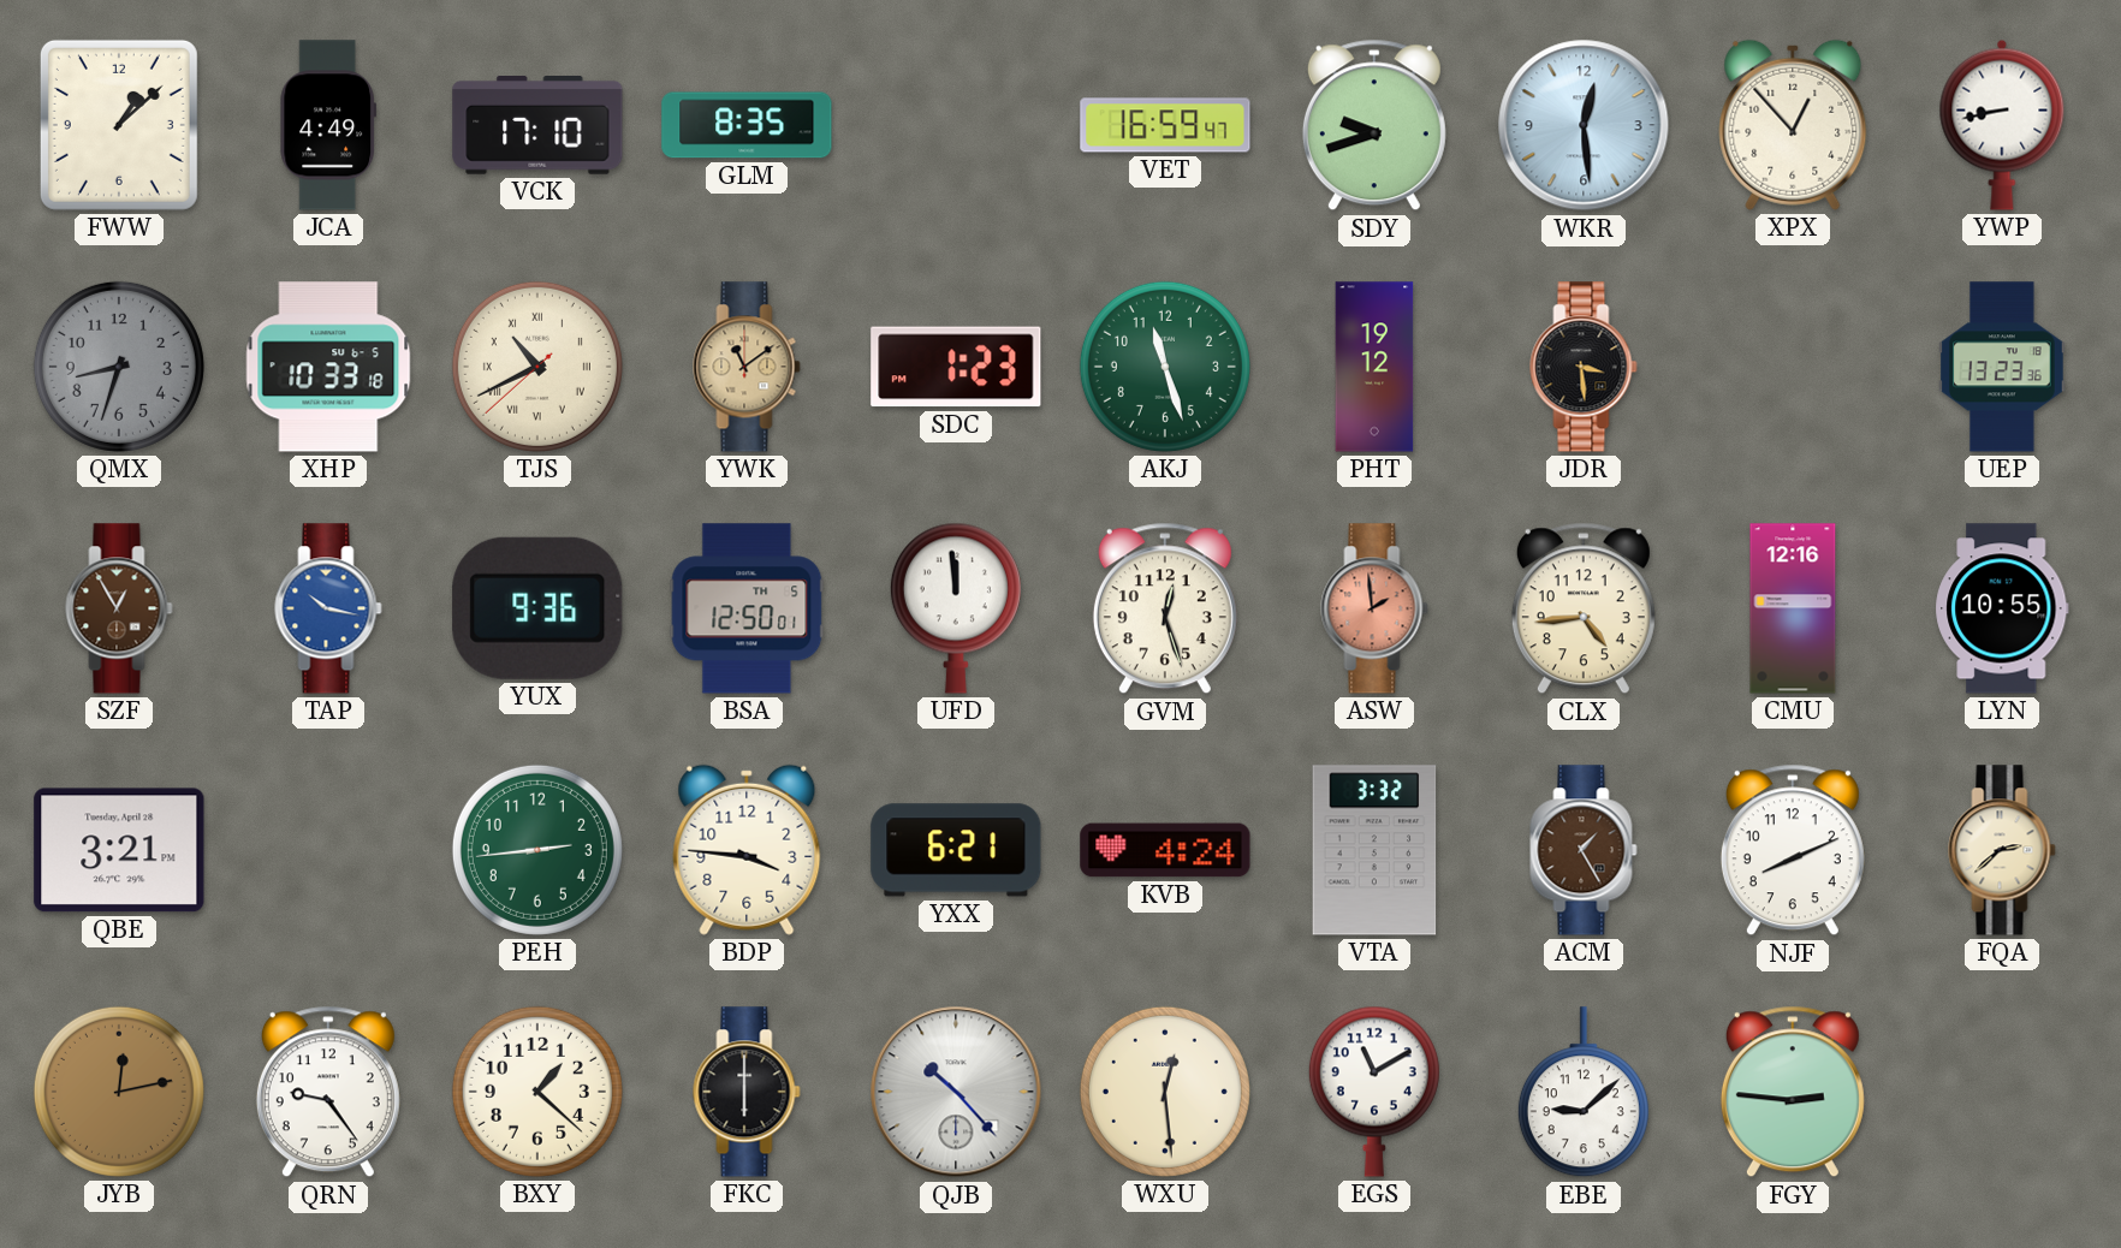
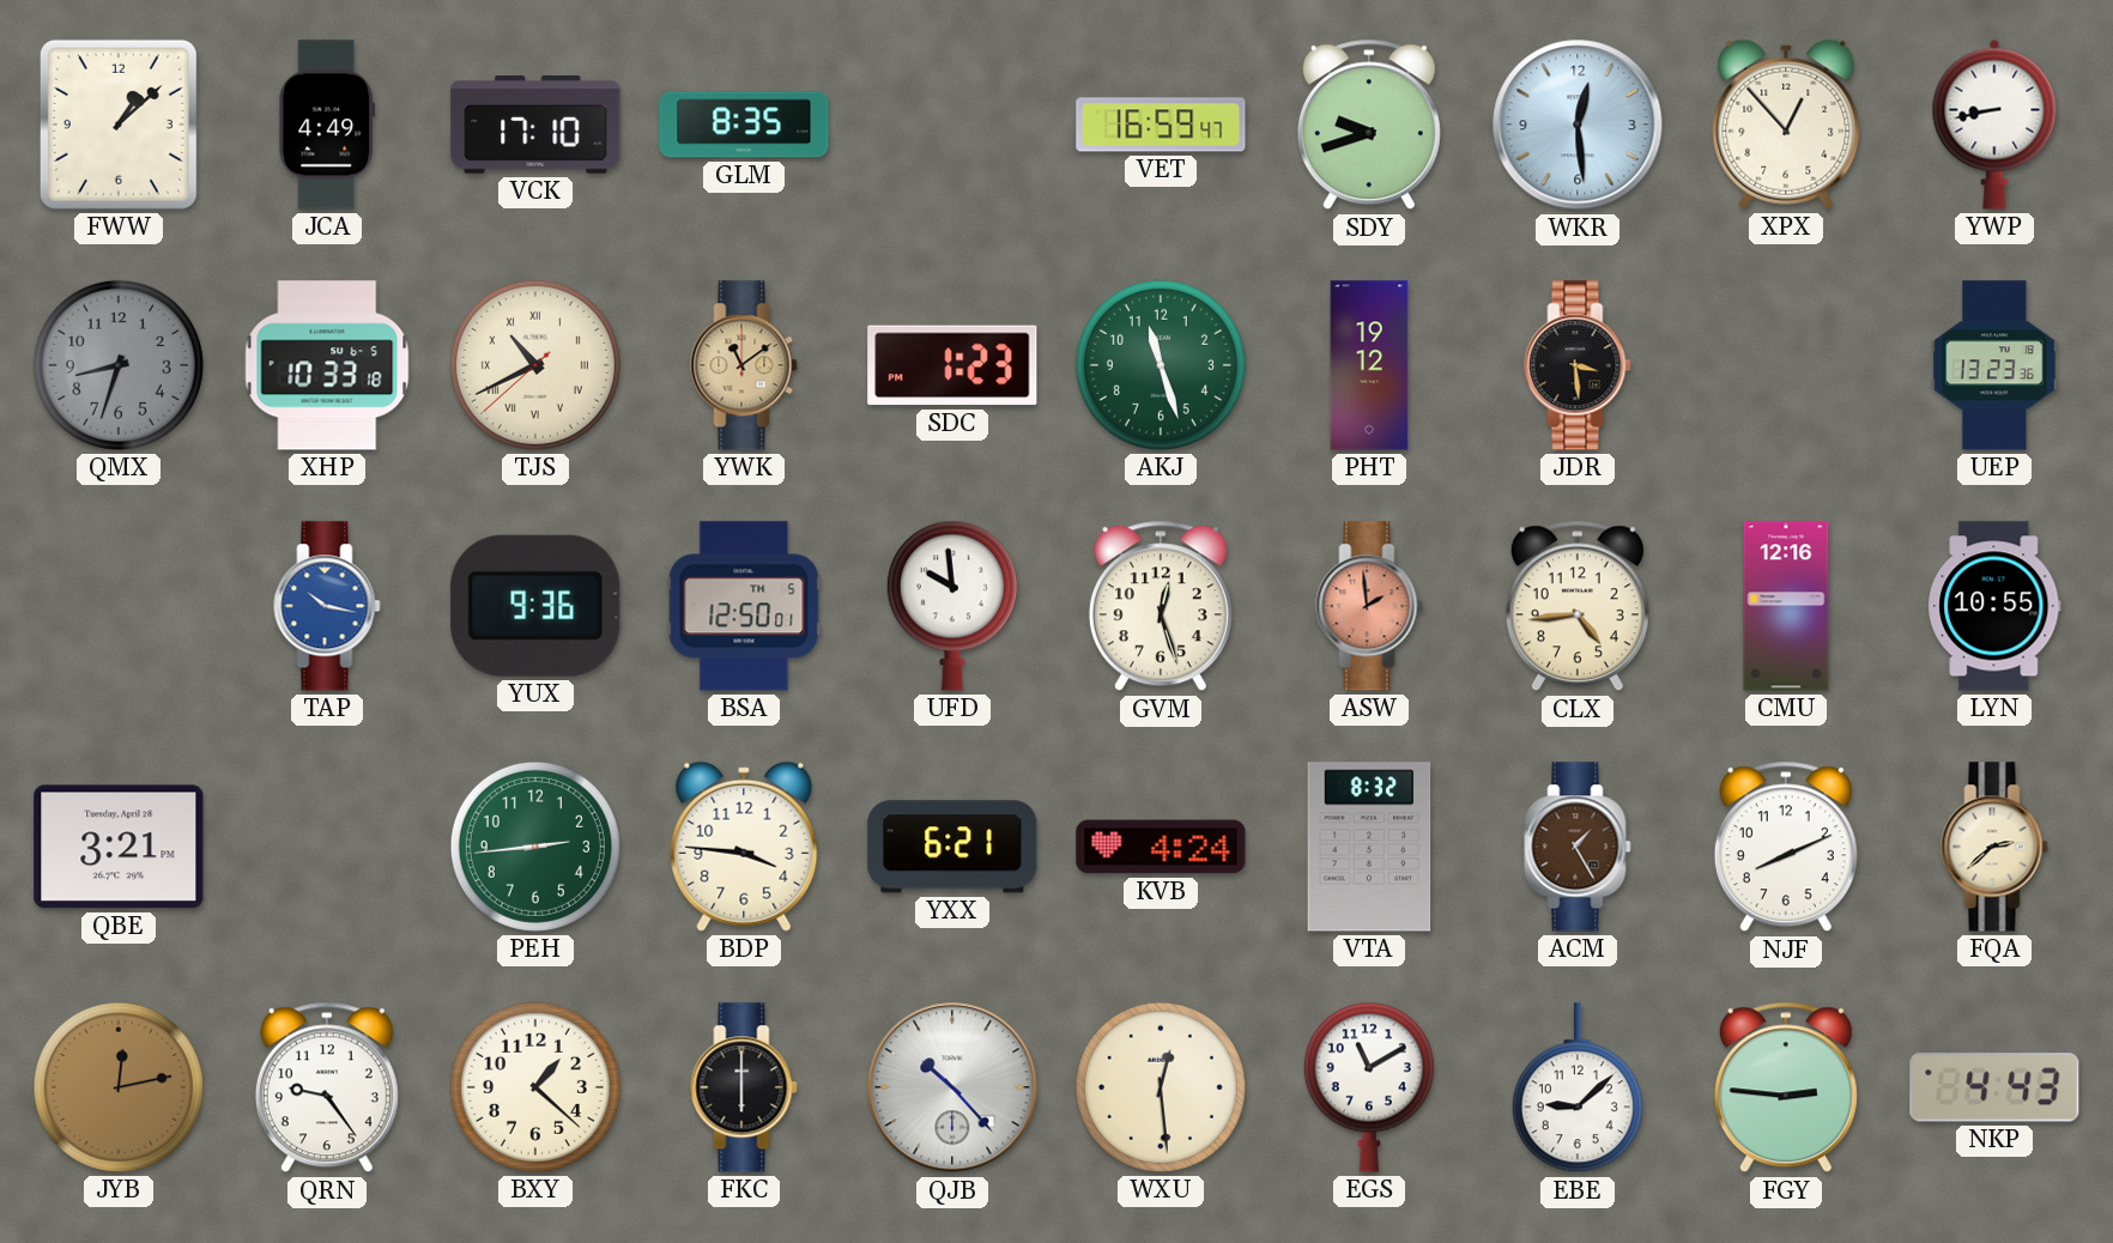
SZF: 12:55 -> none (119, 608)
UFD: 11:59 -> 9:59 (952, 606)
VTA: 3:32 -> 8:32 (1369, 847)
NKP: none -> 4:43 (1994, 1087)
